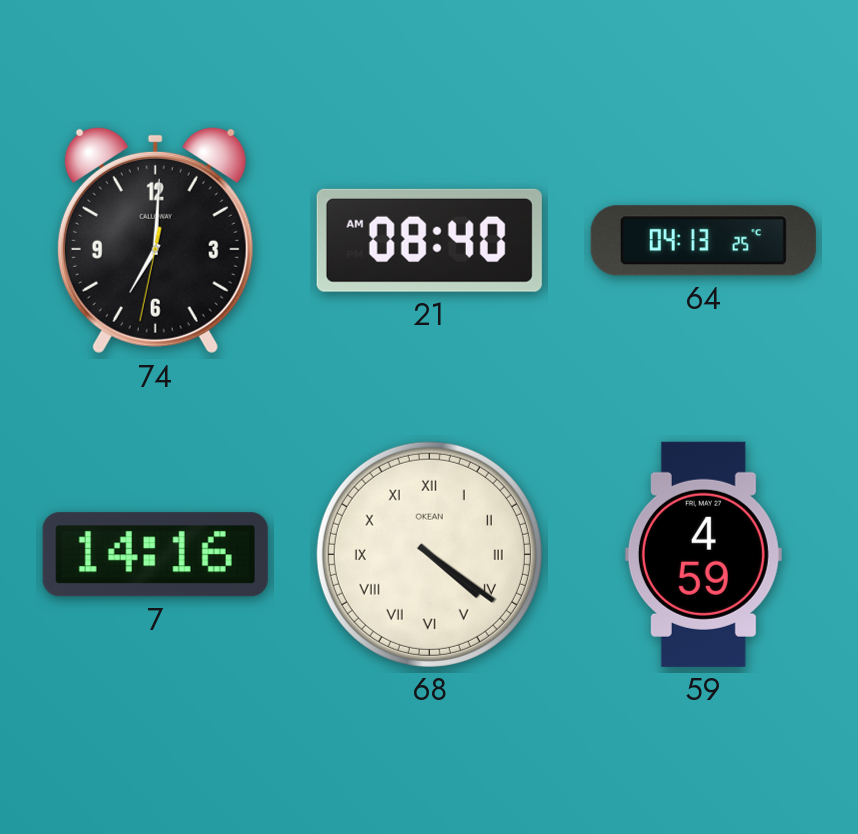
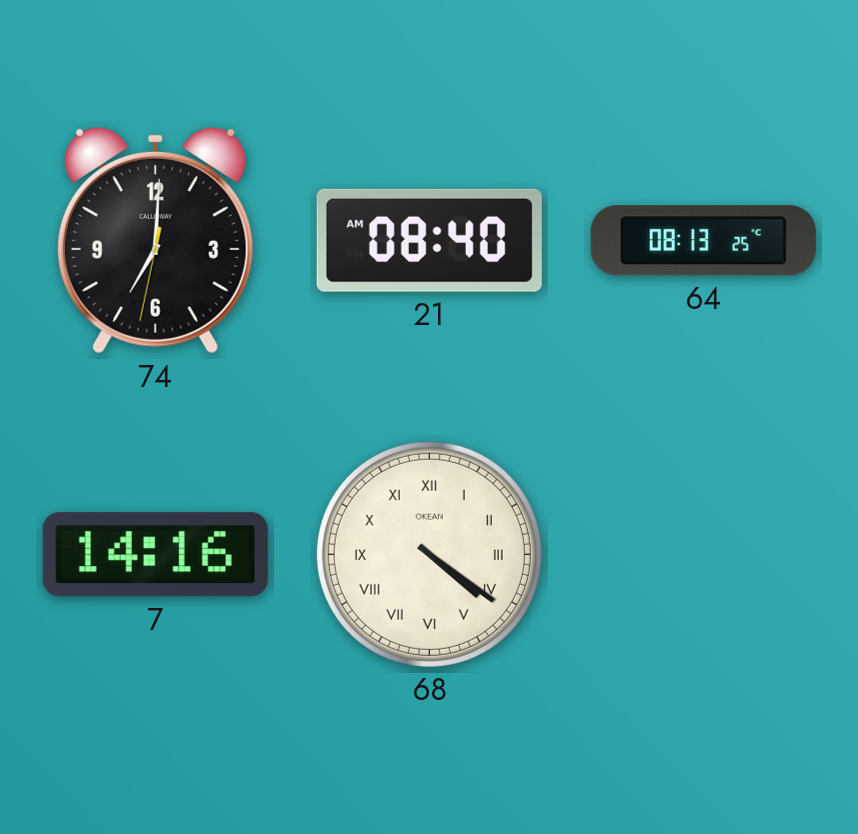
64: 04:13 -> 08:13 (703, 241)
59: 4:59 -> none (703, 554)
